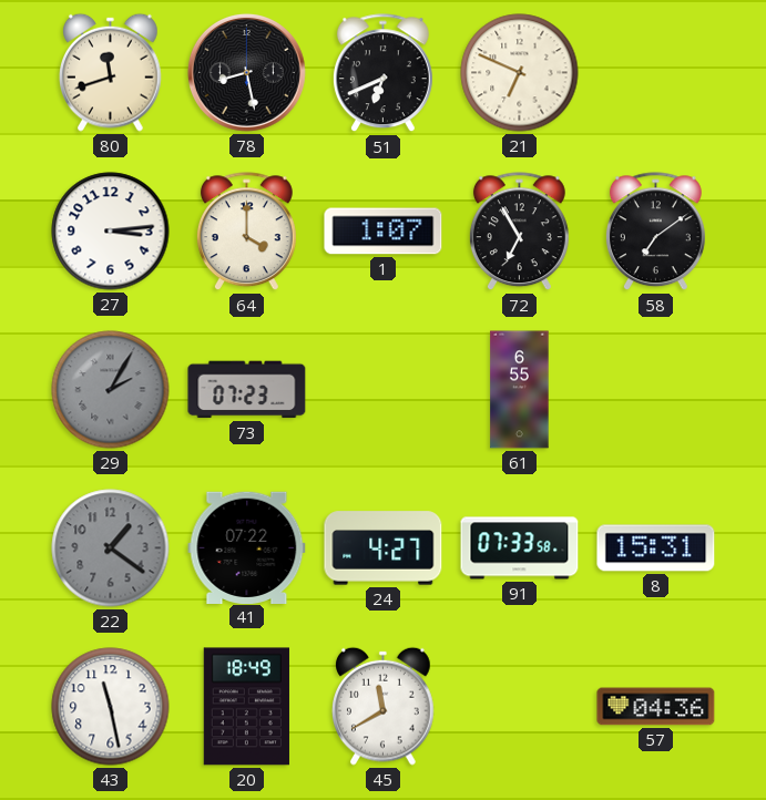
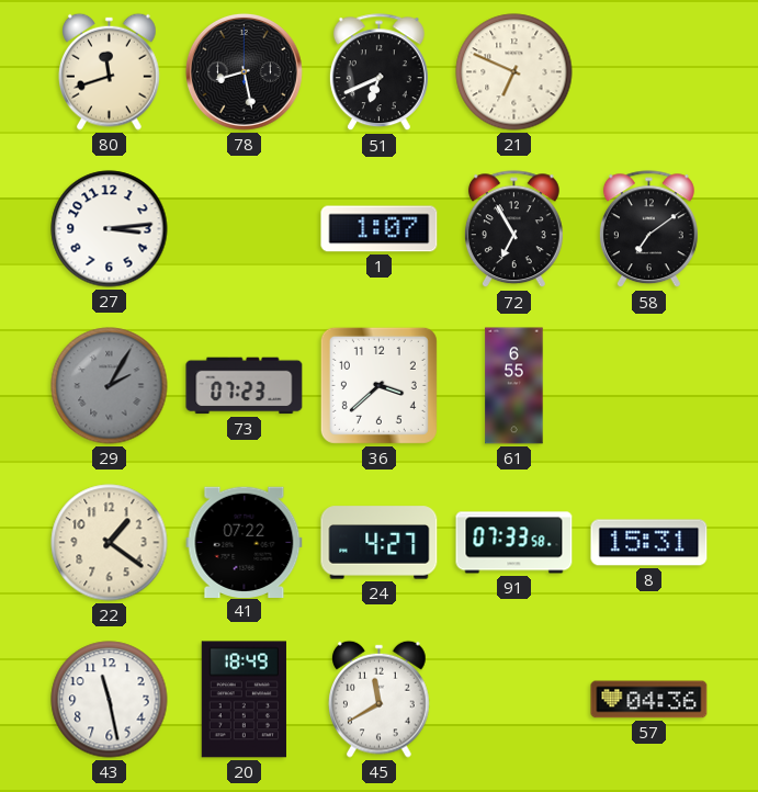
64: 4:00 -> none (246, 232)
36: none -> 3:38 (378, 385)
22 dial: grey -> cream (110, 543)
